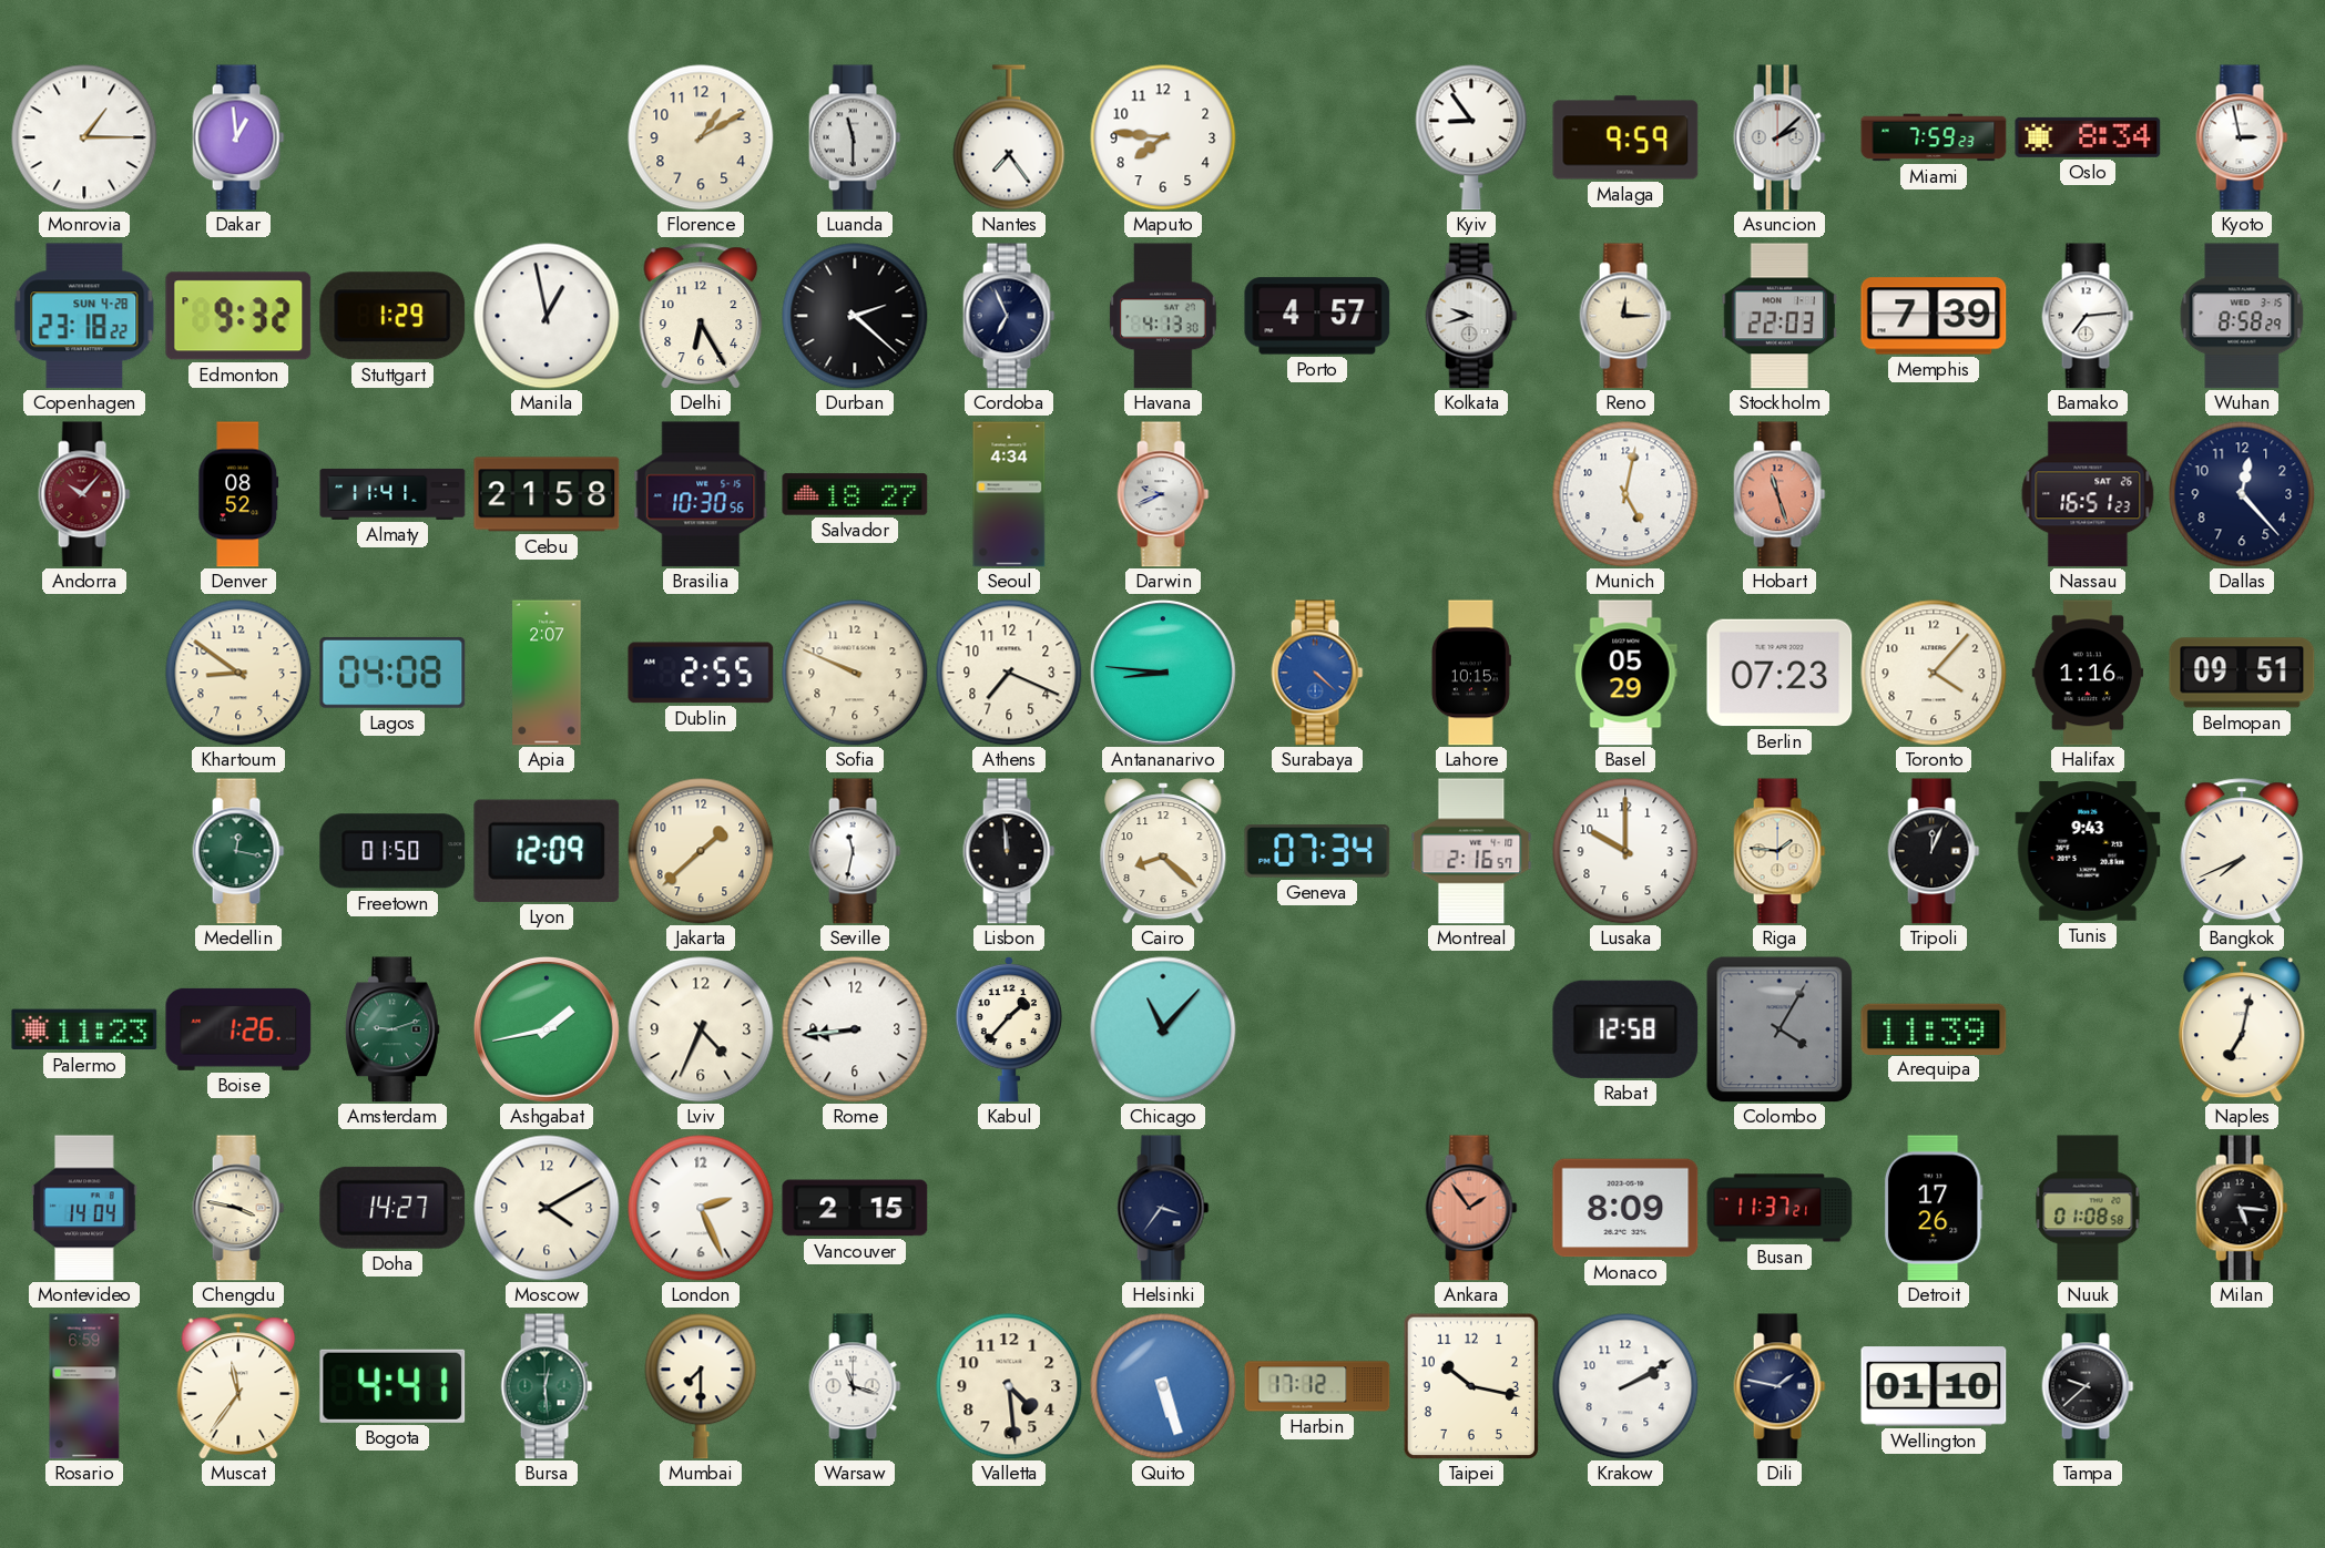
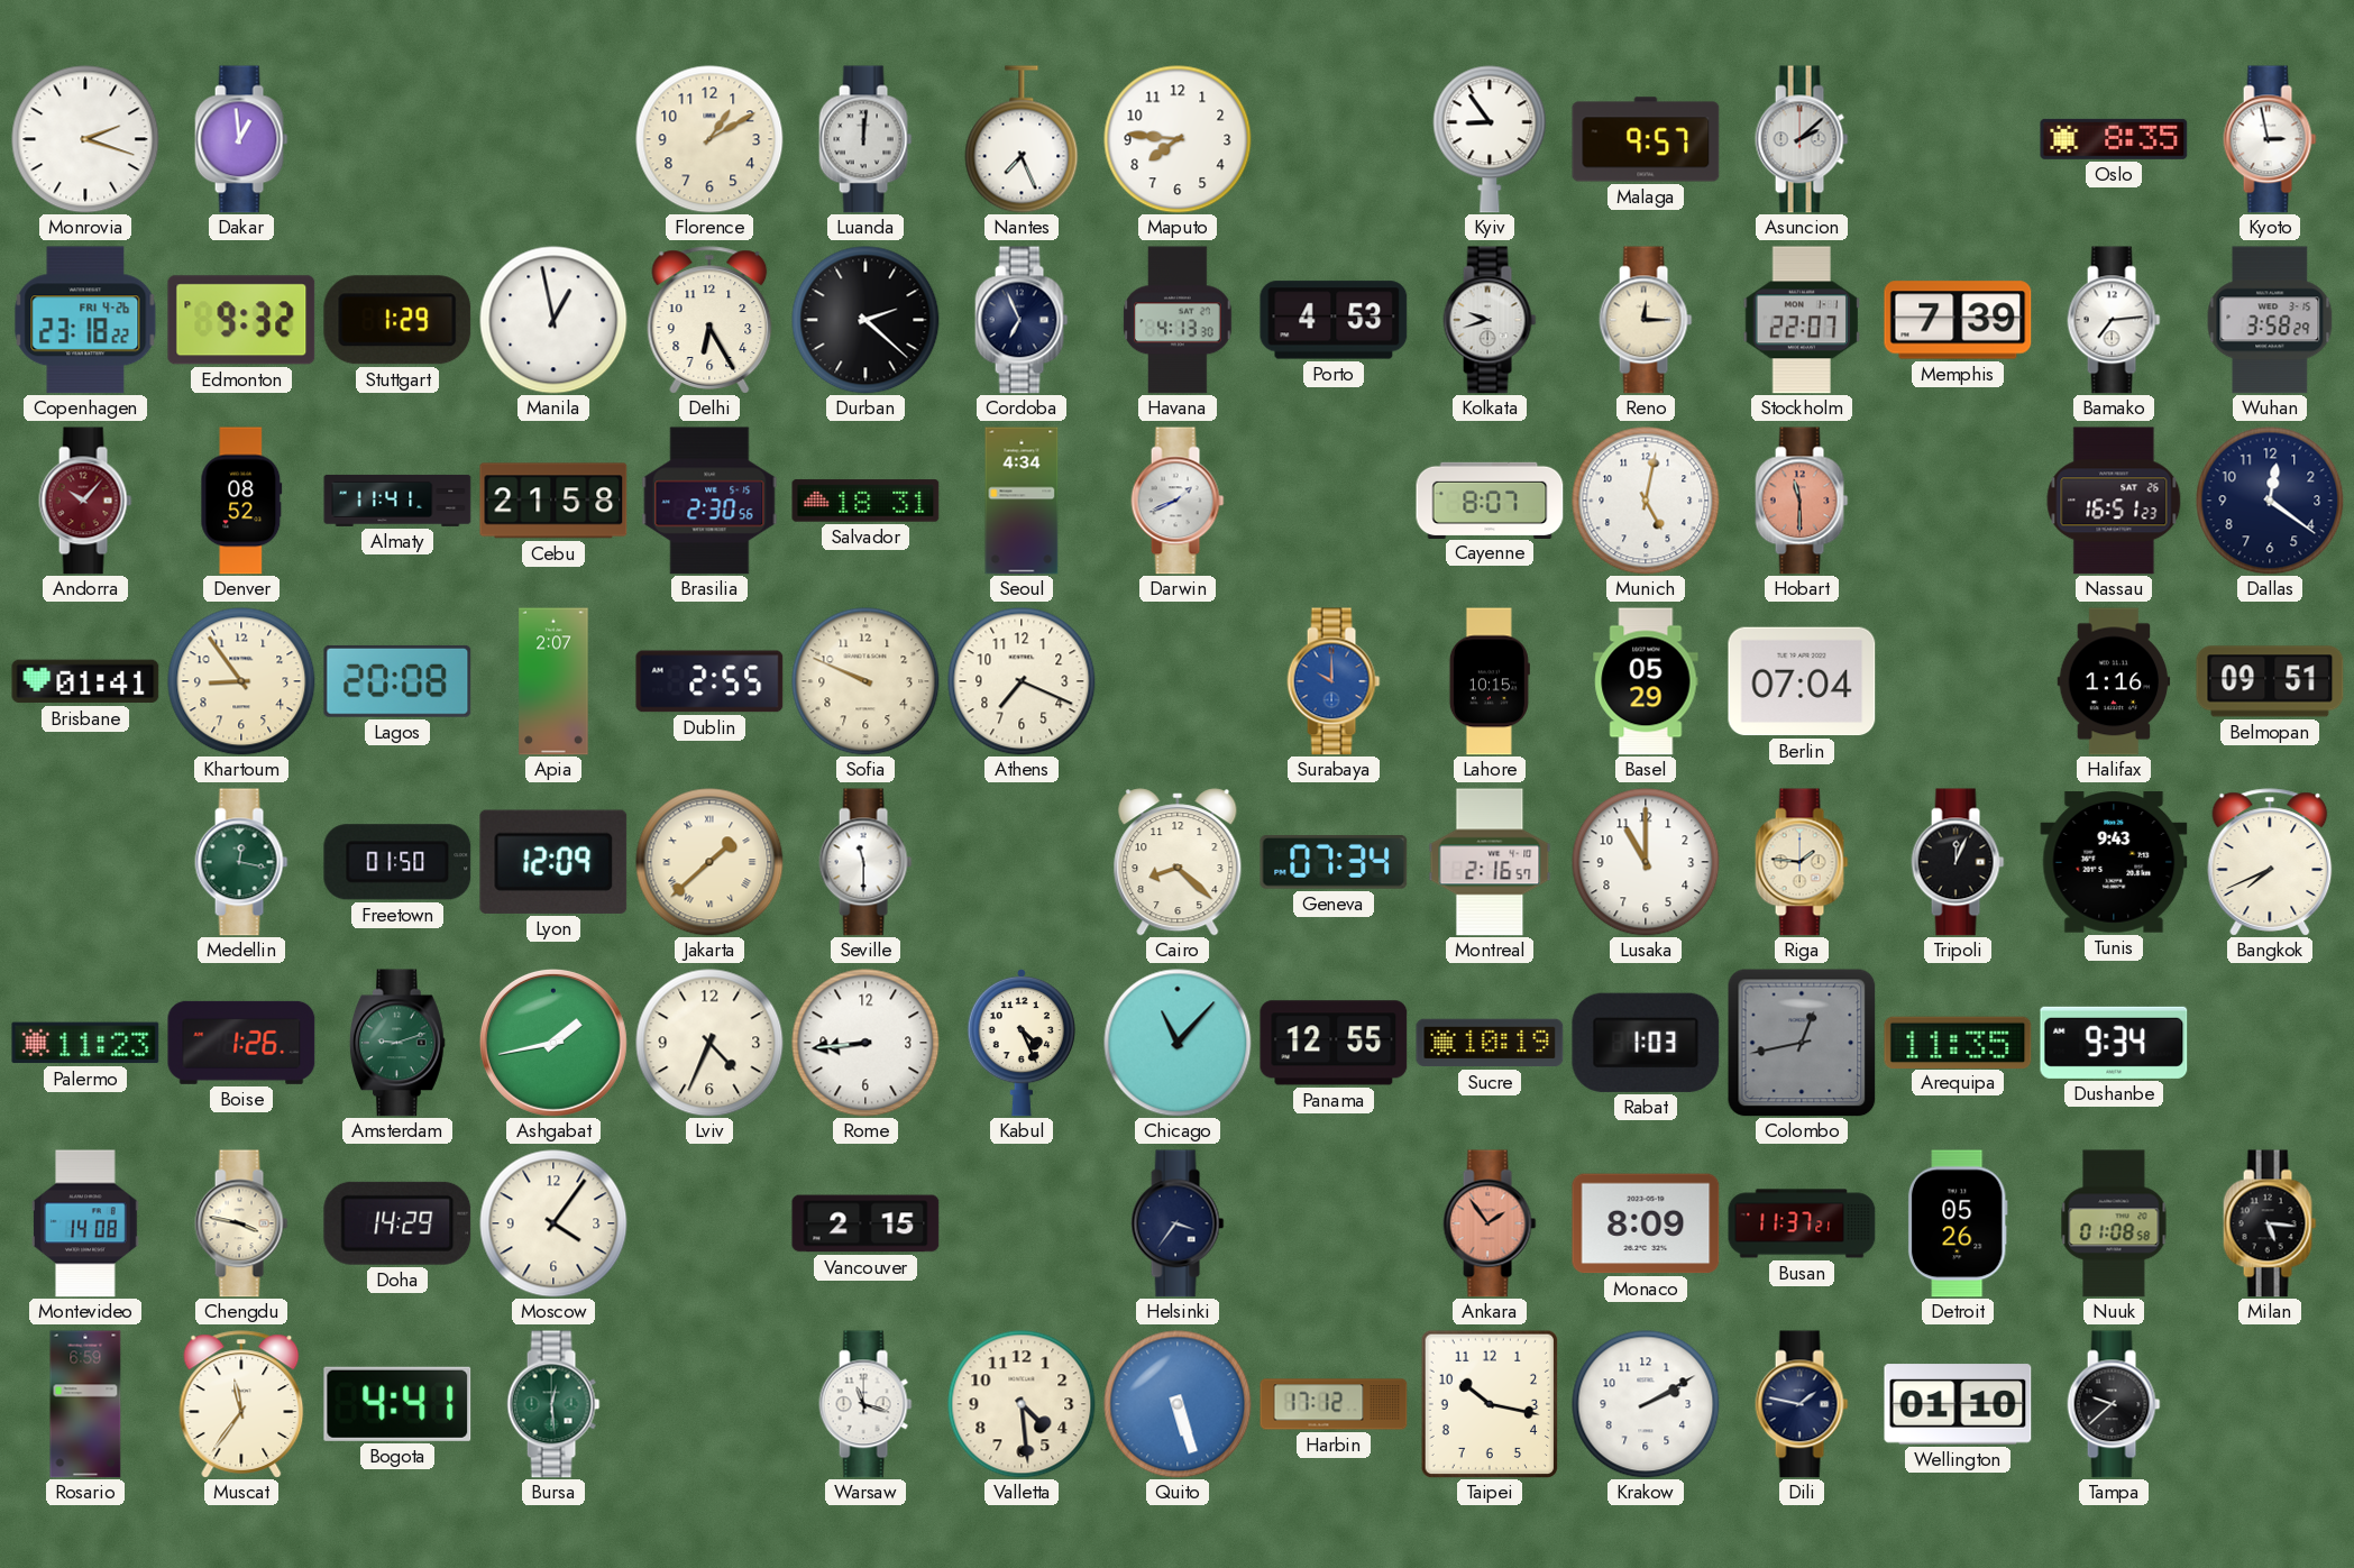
Monrovia: 1:15 -> 2:18 (85, 139)
Luanda: 11:30 -> 12:01 (865, 139)
Nantes: 7:24 -> 7:26 (1022, 139)
Malaga: 9:59 -> 9:57 (1646, 139)
Miami: 7:59 -> none (1934, 137)
Oslo: 8:34 -> 8:35 (2114, 139)
Copenhagen date: SUN 4-28 -> FRI 4-26 (85, 320)
Porto: 4:57 -> 4:53 (1334, 320)
Stockholm: 22:03 -> 22:07 (1802, 320)
Wuhan: 8:58 -> 3:58 (2270, 320)
Brasilia: 10:30 -> 2:30 (709, 501)
Salvador: 18:27 -> 18:31 (865, 501)
Darwin: 9:41 -> 1:41 (1178, 501)
Cayenne: none -> 8:07 (1490, 499)
Hobart: 11:27 -> 11:30 (1802, 501)
Dallas: 12:23 -> 12:21 (2270, 501)
Brisbane: none -> 01:41 (85, 681)
Khartoum: 8:51 -> 8:54 (241, 681)
Lagos: 04:08 -> 20:08 (397, 681)
Antananarivo: 8:46 -> none (1163, 673)
Surabaya: 4:22 -> 10:00 (1334, 681)
Berlin: 07:23 -> 07:04 (1802, 681)
Toronto: 4:07 -> none (1934, 673)
Jakarta numerals: Arabic -> Roman (709, 862)
Seville: 11:32 -> 11:30 (865, 862)
Lisbon: 11:59 -> none (1009, 851)
Lusaka: 10:00 -> 11:00 (1646, 862)
Kabul: 1:37 -> 4:26 (1022, 1043)
Panama: none -> 12:55 (1334, 1043)
Sucre: none -> 10:19 (1490, 1043)
Rabat: 12:58 -> 1:03 (1646, 1043)
Colombo: 4:05 -> 12:43 (1802, 1043)
Arequipa: 11:39 -> 11:35 (1958, 1042)
Dushanbe: none -> 9:34 (2114, 1043)
Naples: 7:02 -> none (2242, 1029)
Montevideo: 14:04 -> 14:08 (85, 1223)
Doha: 14:27 -> 14:29 (397, 1223)
Moscow: 4:10 -> 4:06 (553, 1223)
London: 2:26 -> none (701, 1208)
Detroit: 17:26 -> 05:26 (1958, 1223)
Mumbai: 7:30 -> none (701, 1386)
